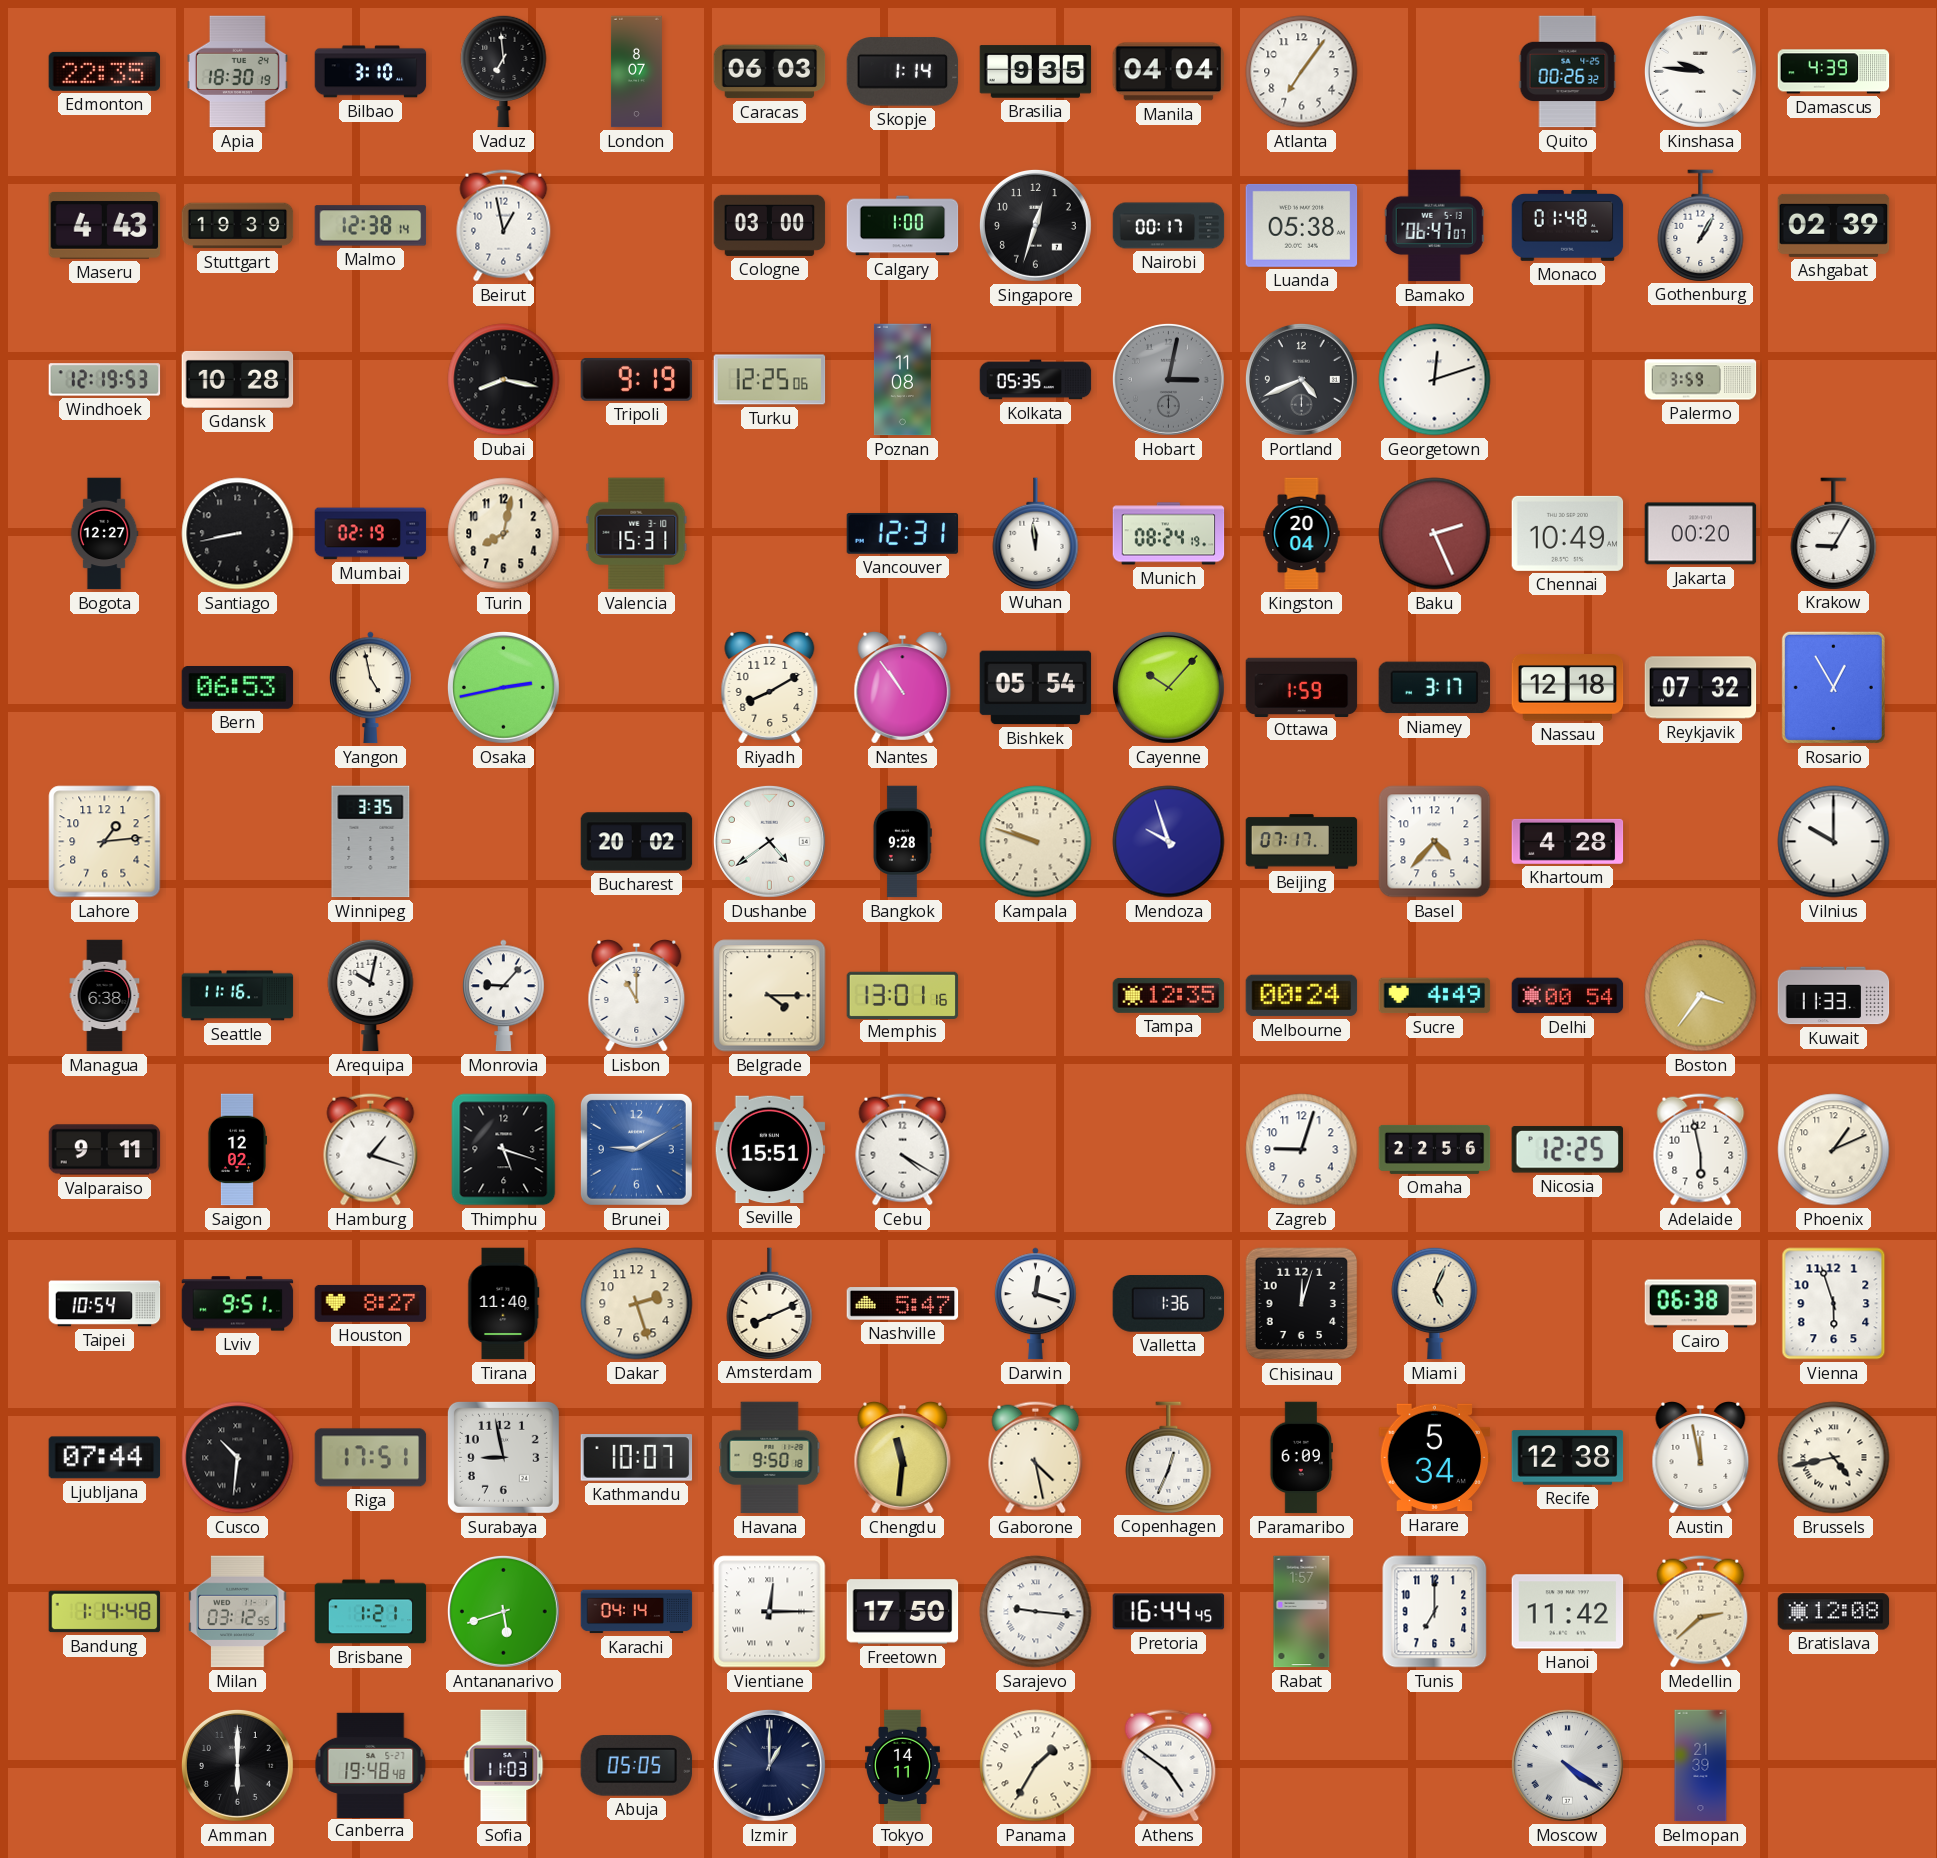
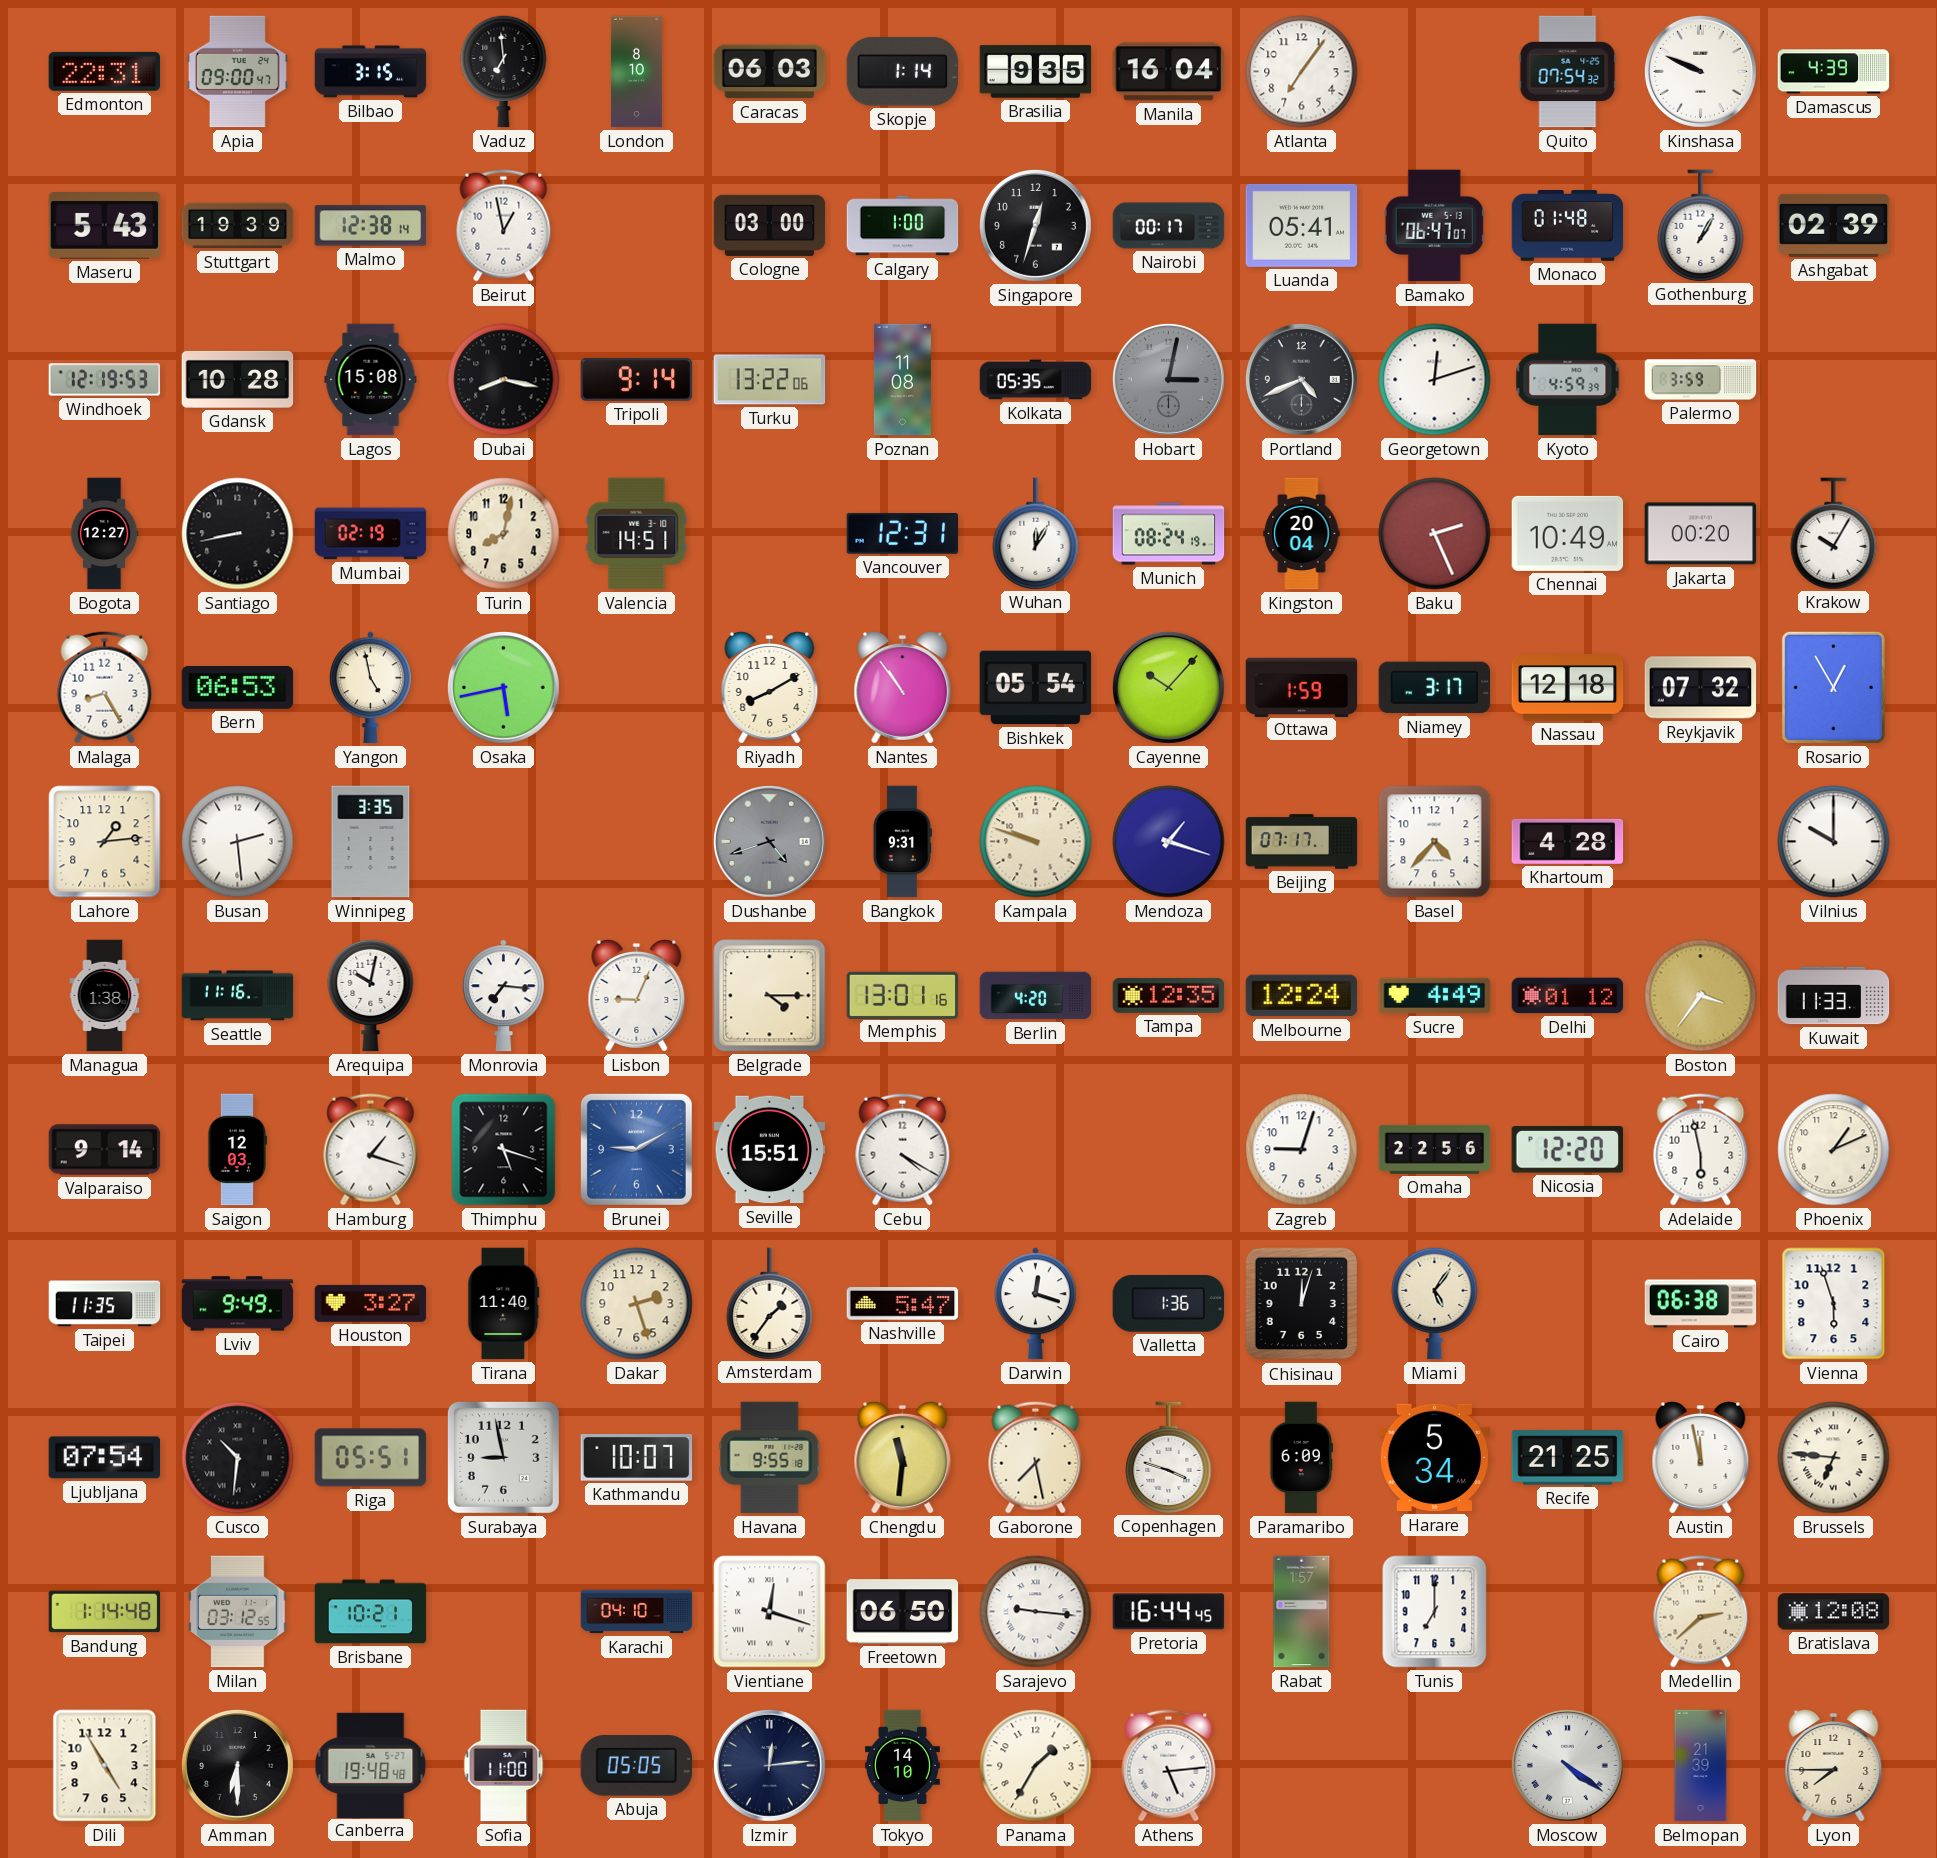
Edmonton: 22:35 -> 22:31 (105, 71)
Apia: 18:30 -> 09:00 (237, 72)
Bilbao: 3:10 -> 3:15 (371, 72)
London: 8:07 -> 8:10 (636, 72)
Manila: 04:04 -> 16:04 (1169, 72)
Quito: 00:26 -> 07:54 (1568, 72)
Kinshasa: 9:46 -> 9:49 (1700, 71)
Maseru: 4:43 -> 5:43 (105, 226)
Luanda: 05:38 -> 05:41 (1302, 225)
Lagos: none -> 15:08 (371, 380)
Tripoli: 9:19 -> 9:14 (637, 379)
Turku: 12:25 -> 13:22 (770, 380)
Kyoto: none -> 4:59 (1568, 380)
Valencia: 15:31 -> 14:51 (637, 534)
Wuhan: 11:59 -> 12:05 (1036, 533)
Krakow: 9:05 -> 10:05 (1834, 533)
Malaga: none -> 8:25 (105, 688)
Osaka: 2:43 -> 5:43 (503, 687)
Busan: none -> 2:29 (238, 842)
Bucharest: 20:02 -> none (637, 842)
Dushanbe: 4:39 -> 4:42 (769, 841)
Dushanbe dial: white -> grey (769, 841)
Bangkok: 9:28 -> 9:31 (902, 842)
Mendoza: 9:57 -> 1:18 (1169, 842)
Managua: 6:38 -> 1:38 (105, 996)
Monrovia: 9:07 -> 7:16 (504, 996)
Lisbon: 11:00 -> 9:04 (637, 996)
Berlin: none -> 4:20 (1036, 996)
Melbourne: 00:24 -> 12:24 (1302, 996)
Delhi: 00:54 -> 01:12 (1568, 996)
Valparaiso: 9:11 -> 9:14 (105, 1150)
Saigon: 12:02 -> 12:03 (236, 1150)
Nicosia: 12:25 -> 12:20 (1567, 1150)
Taipei: 10:54 -> 11:35 (105, 1304)
Lviv: 9:51 -> 9:49 (238, 1304)
Houston: 8:27 -> 3:27 (371, 1303)
Amsterdam: 8:11 -> 1:36 (770, 1303)
Miami: 5:04 -> 5:06 (1435, 1303)
Ljubljana: 07:44 -> 07:54 (105, 1458)
Riga: 17:51 -> 05:51 (371, 1458)
Havana: 9:50 -> 9:55 (770, 1458)
Gaborone: 4:28 -> 7:28 (1036, 1458)
Copenhagen: 12:34 -> 3:48 (1169, 1457)
Recife: 12:38 -> 21:25 (1568, 1458)
Brussels: 4:43 -> 6:46 (1834, 1458)
Brisbane: 1:21 -> 10:21 (371, 1612)
Antananarivo: 5:42 -> none (503, 1611)
Karachi: 04:14 -> 04:10 (637, 1612)
Vientiane: 12:15 -> 12:18 (770, 1612)
Freetown: 17:50 -> 06:50 (903, 1612)
Hanoi: 11:42 -> none (1568, 1612)
Dili: none -> 4:55 (105, 1766)
Amman: 6:00 -> 6:30 (237, 1765)
Sofia: 11:03 -> 11:00 (504, 1766)
Izmir: 1:00 -> 12:14 (769, 1765)
Tokyo: 14:11 -> 14:10 (902, 1766)
Athens: 4:51 -> 5:14 (1169, 1766)
Lyon: none -> 7:45 (1834, 1766)
